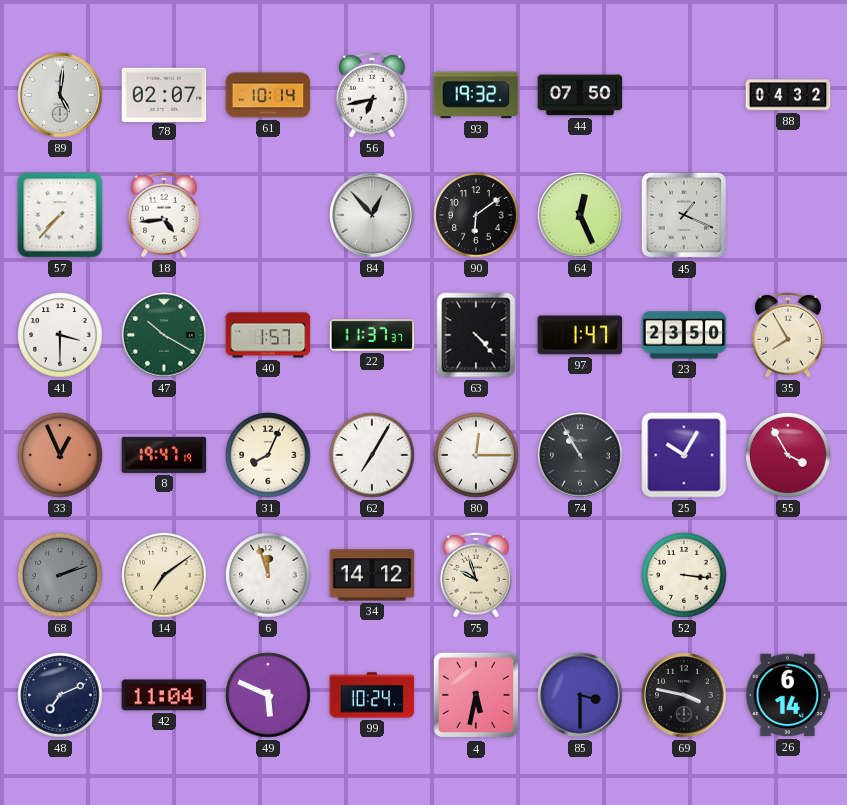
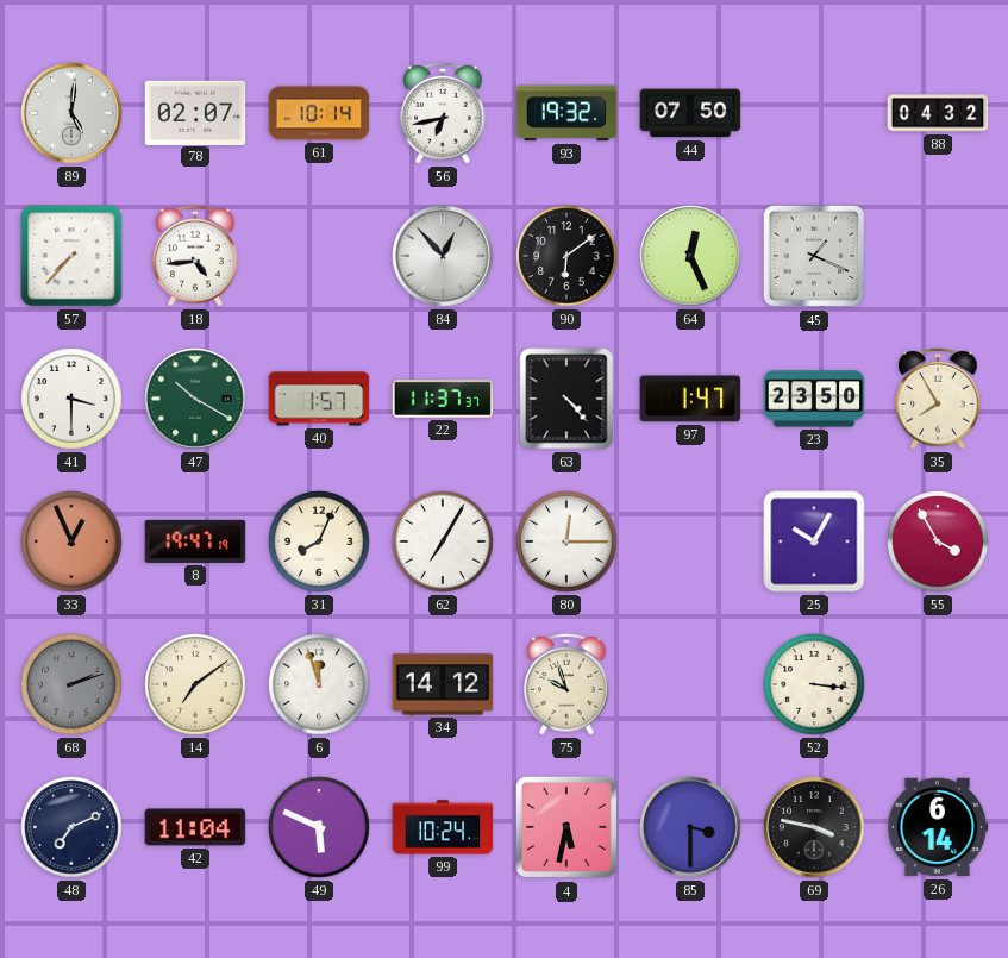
74: 10:55 -> none (580, 455)
